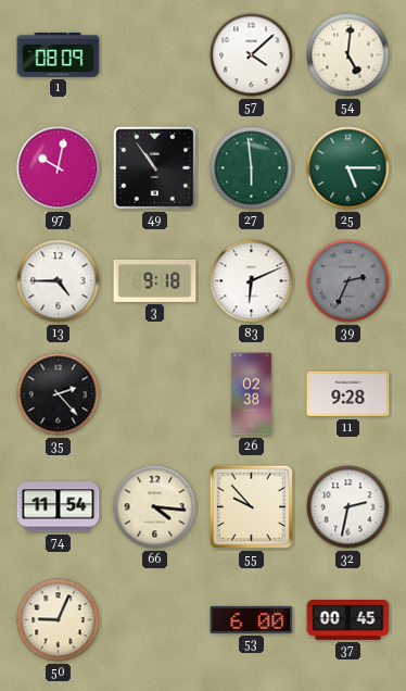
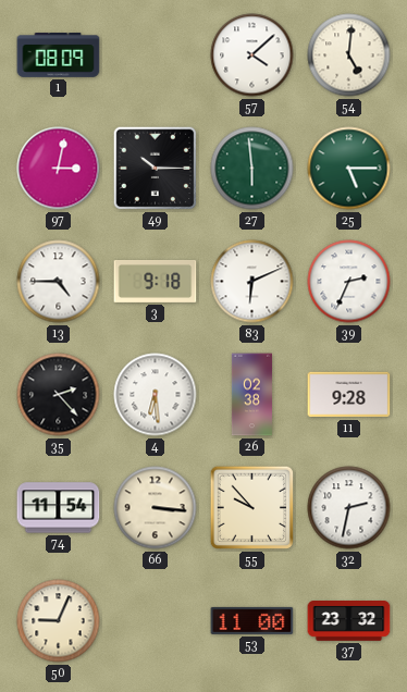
97: 10:02 -> 3:02 (59, 169)
49: 10:54 -> 10:15 (156, 169)
39 dial: grey -> white (349, 282)
4: none -> 6:29 (156, 395)
66: 4:16 -> 3:16 (156, 508)
53: 6:00 -> 11:00 (252, 620)
37: 00:45 -> 23:32 (349, 621)
